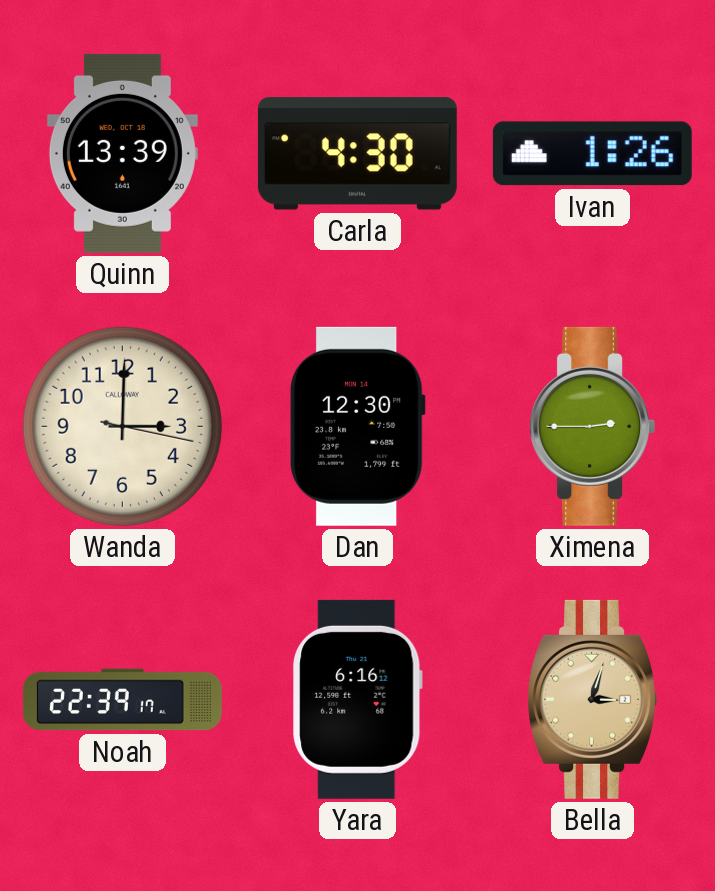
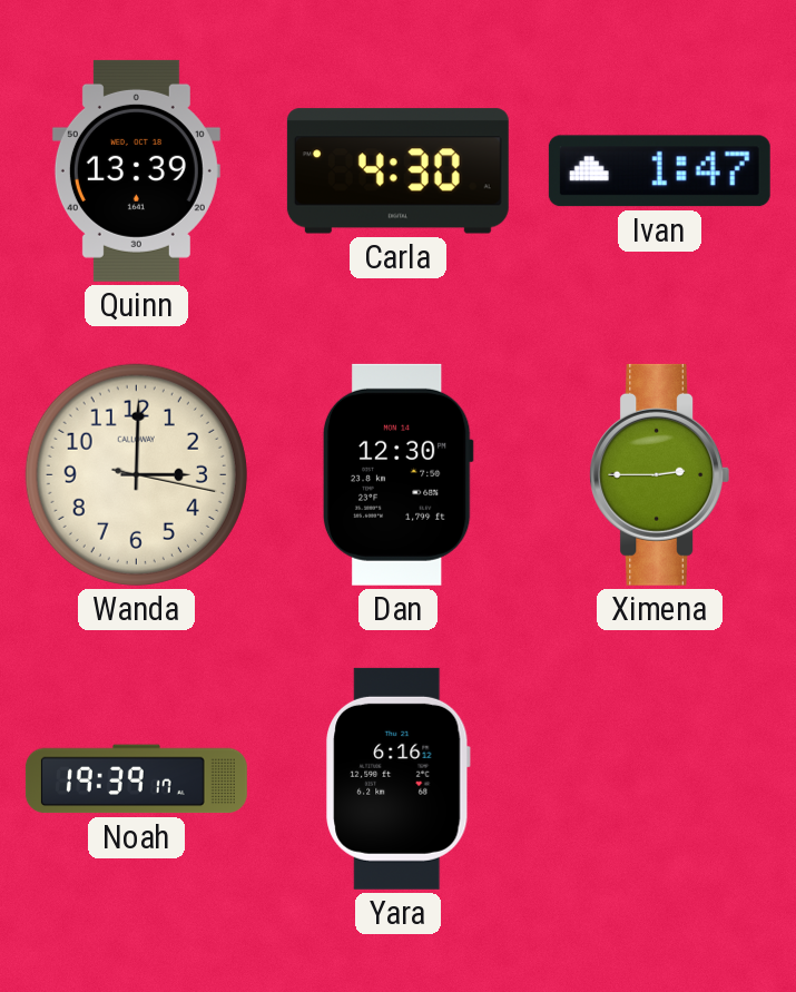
Ivan: 1:26 -> 1:47 (659, 171)
Noah: 22:39 -> 19:39 (136, 779)
Bella: 3:03 -> none (592, 699)
